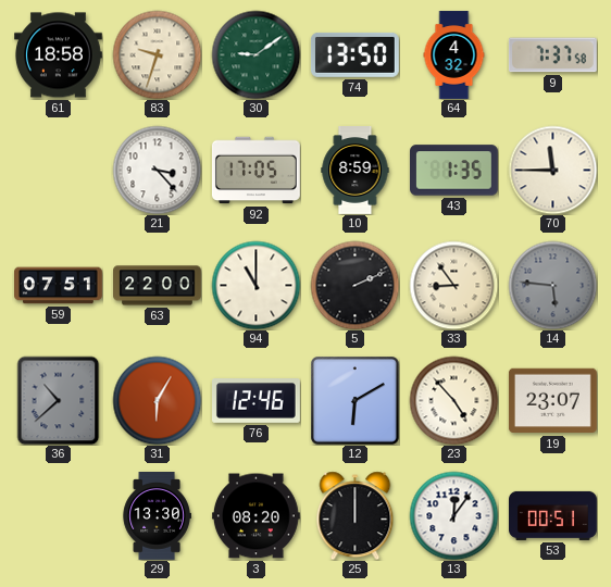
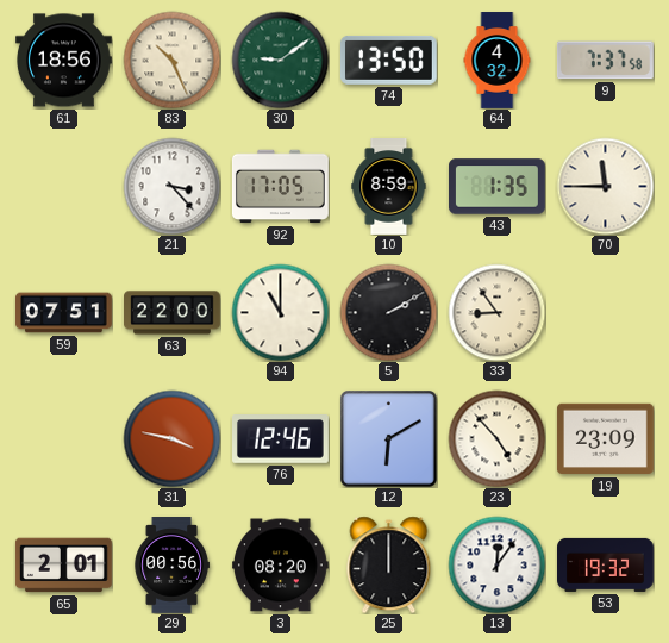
61: 18:58 -> 18:56 (64, 61)
83: 9:33 -> 10:26 (171, 60)
5: 2:11 -> 2:10 (388, 312)
14: 5:46 -> none (552, 285)
36: 10:38 -> none (59, 400)
31: 6:05 -> 3:47 (171, 438)
19: 23:07 -> 23:09 (605, 439)
65: none -> 2:01 (63, 566)
29: 13:30 -> 00:56 (171, 566)
53: 00:51 -> 19:32 (606, 564)
